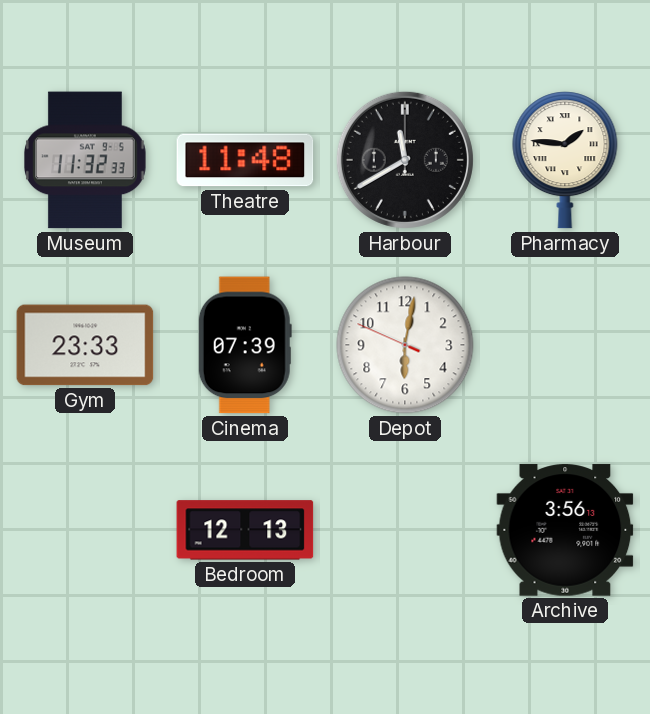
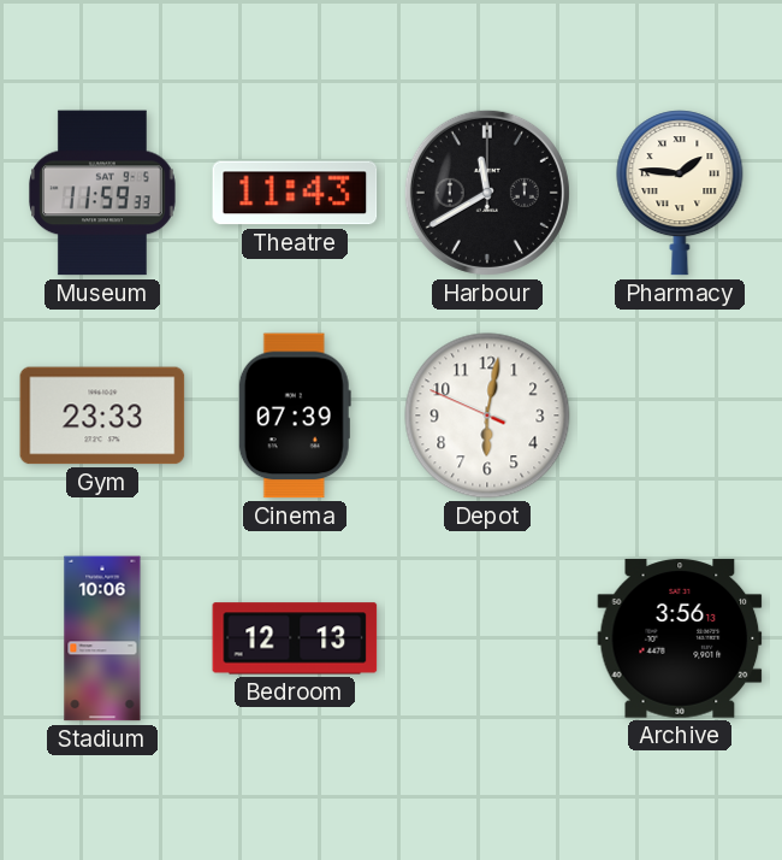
Museum: 11:32 -> 11:59 (103, 193)
Theatre: 11:48 -> 11:43 (295, 193)
Stadium: none -> 10:06 (102, 638)
